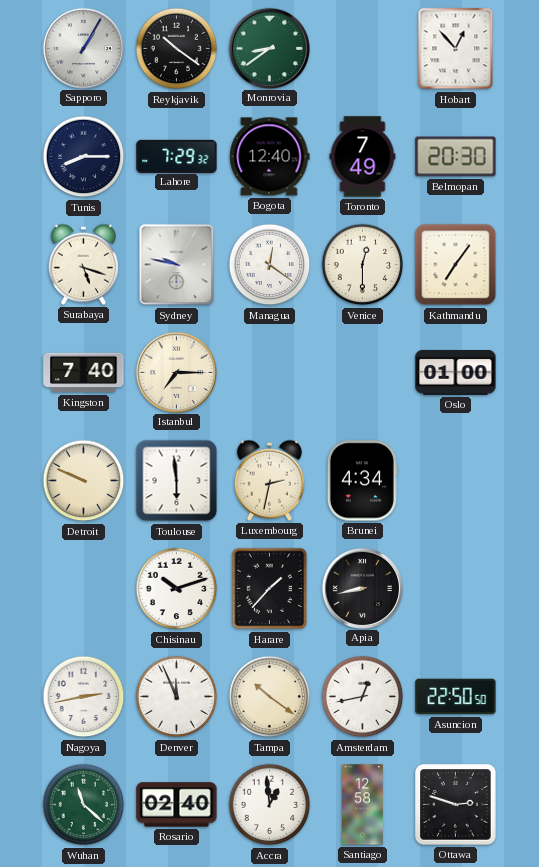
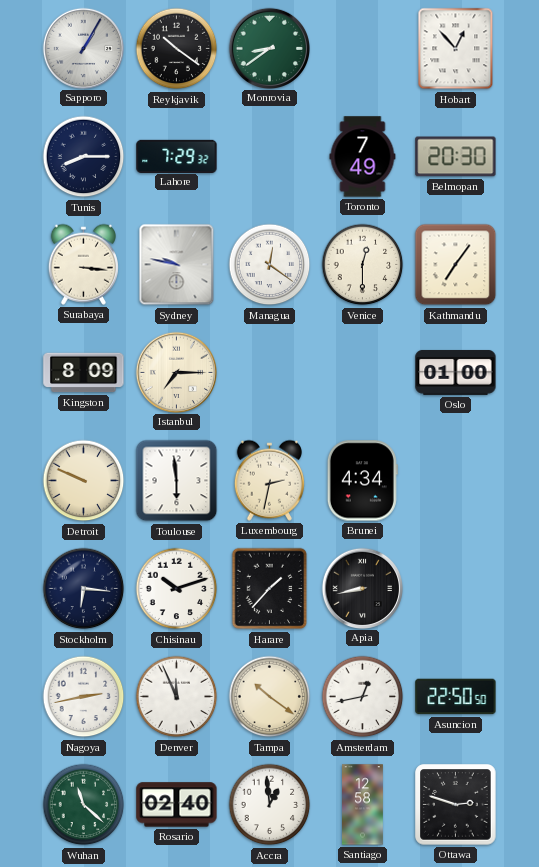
Bogota: 12:40 -> none (270, 157)
Surabaya: 5:18 -> 3:16 (83, 264)
Kingston: 7:40 -> 8:09 (84, 373)
Stockholm: none -> 6:16 (84, 589)
